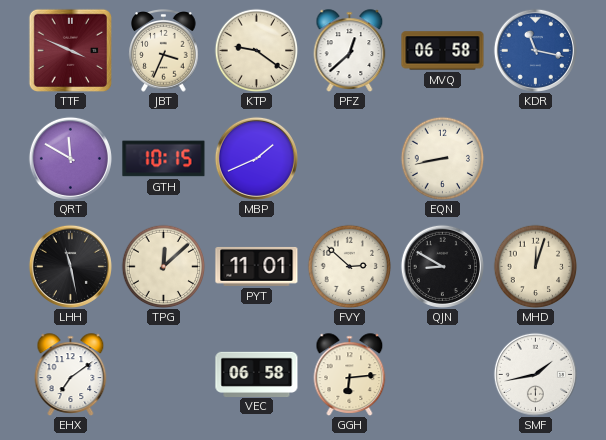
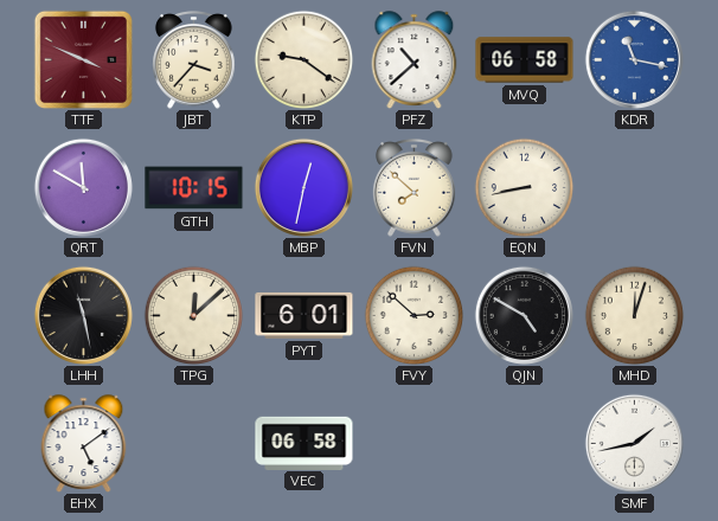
JBT: 3:34 -> 3:37 (194, 60)
PFZ: 12:38 -> 10:38 (415, 60)
MBP: 1:41 -> 12:32 (303, 187)
FVN: none -> 7:52 (415, 188)
PYT: 11:01 -> 6:01 (304, 316)
QJN: 8:50 -> 4:50 (524, 315)
EHX: 7:09 -> 5:09 (84, 444)
GGH: 6:14 -> none (350, 375)
